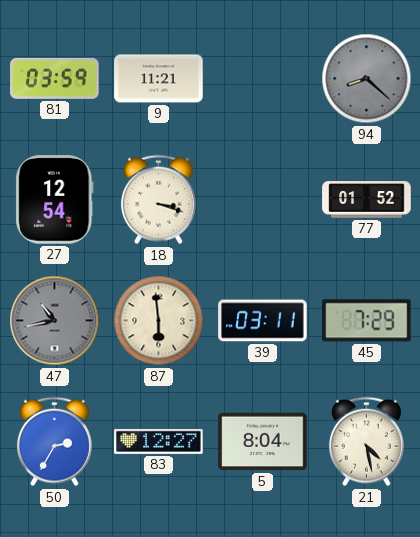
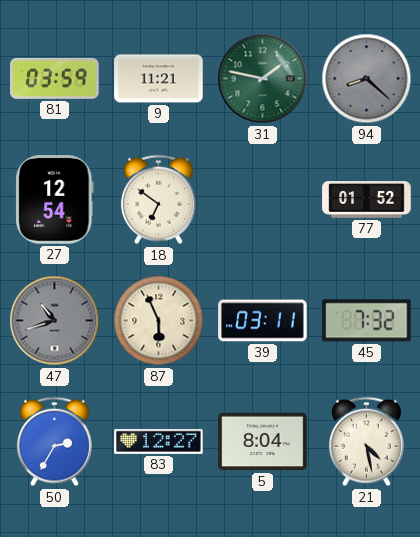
31: none -> 1:47 (263, 79)
18: 3:18 -> 6:51 (158, 200)
47: 10:43 -> 10:42 (55, 321)
87: 5:59 -> 5:56 (159, 321)
45: 7:29 -> 7:32 (367, 321)
